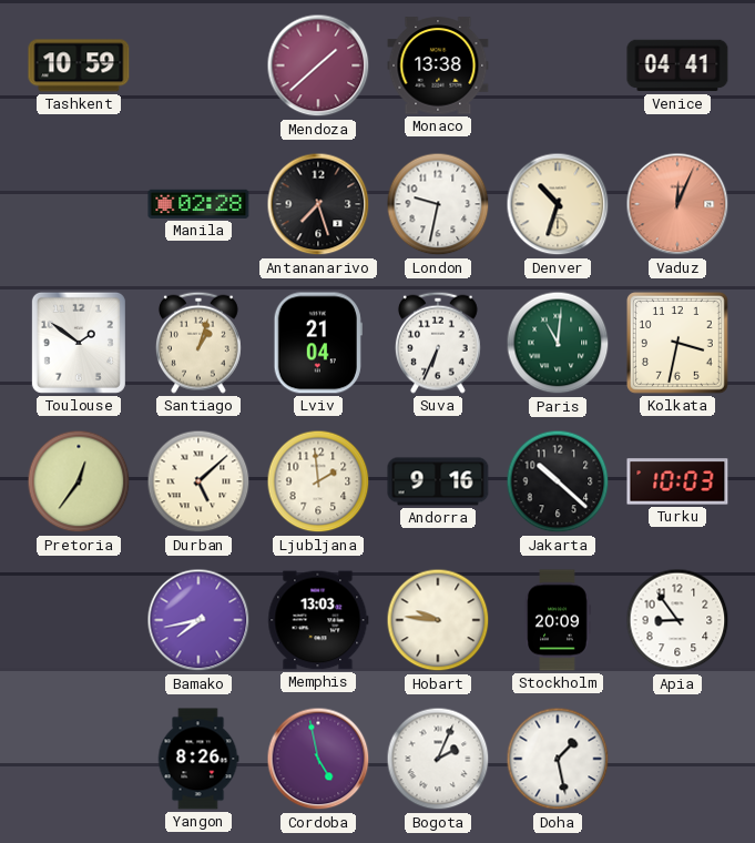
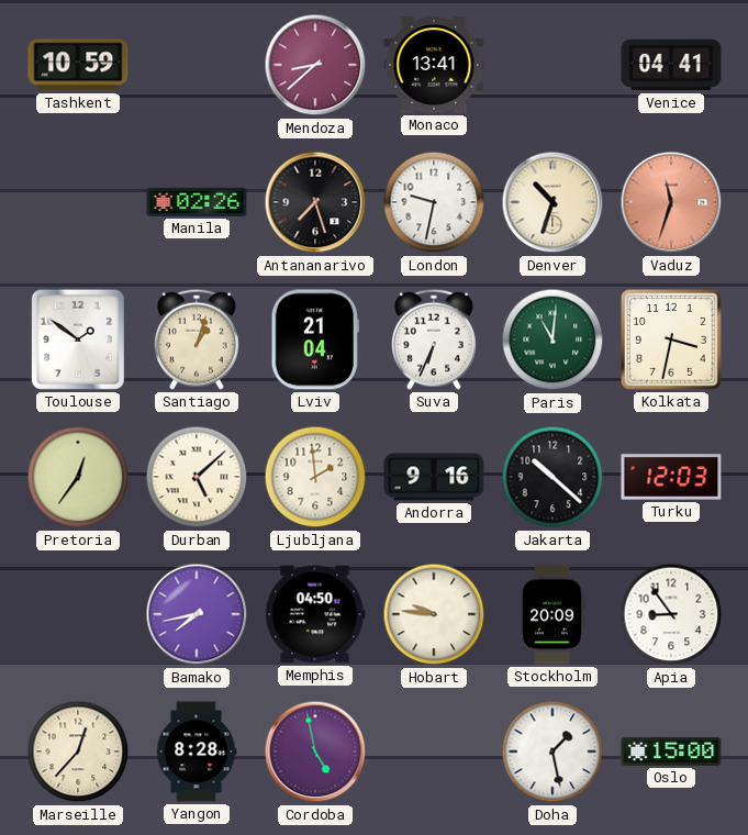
Mendoza: 1:38 -> 8:38 (315, 65)
Monaco: 13:38 -> 13:41 (434, 65)
Manila: 02:28 -> 02:26 (197, 202)
Vaduz: 12:04 -> 11:33 (671, 202)
Turku: 10:03 -> 12:03 (671, 477)
Memphis: 13:03 -> 04:50 (315, 614)
Marseille: none -> 12:37 (78, 751)
Yangon: 8:26 -> 8:28 (197, 751)
Bogota: 2:04 -> none (438, 759)
Oslo: none -> 15:00 (671, 751)
